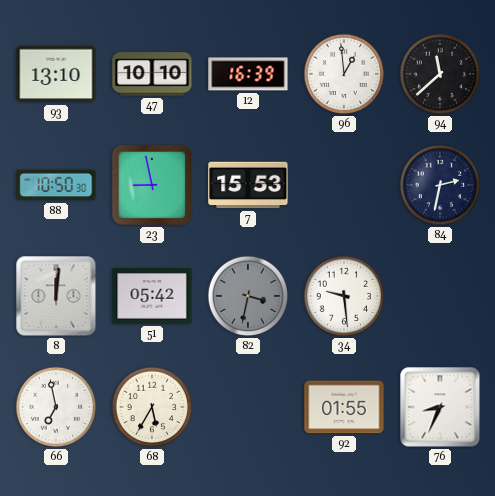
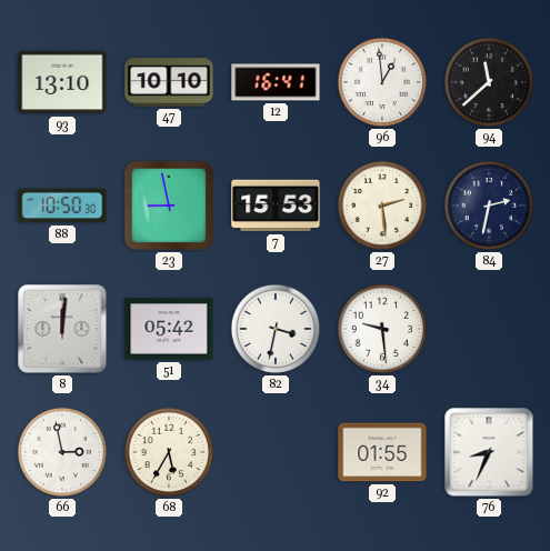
12: 16:39 -> 16:41 (276, 82)
27: none -> 2:29 (382, 206)
82 dial: grey -> white (276, 329)
66: 6:58 -> 2:58 (62, 452)
